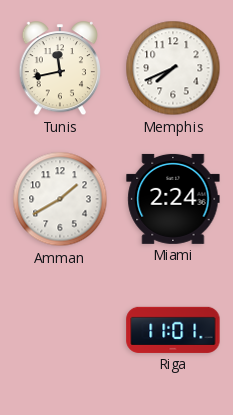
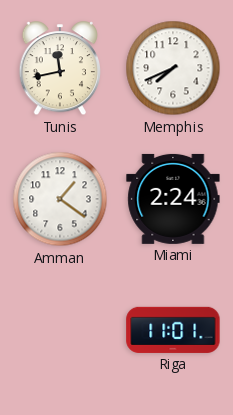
Amman: 1:40 -> 1:21 (60, 199)
